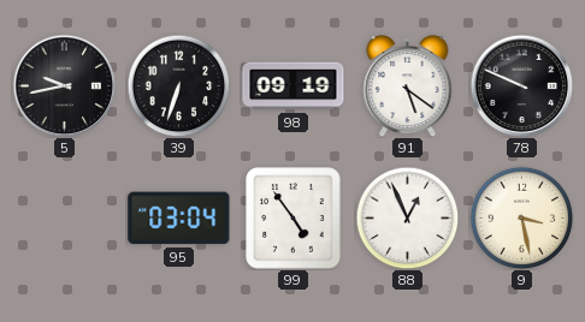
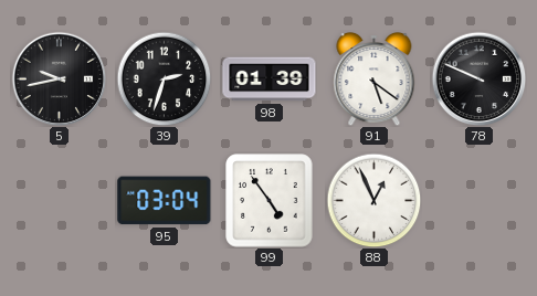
39: 6:33 -> 2:33 (164, 78)
98: 09:19 -> 01:39 (270, 80)
9: 3:28 -> none (521, 217)
